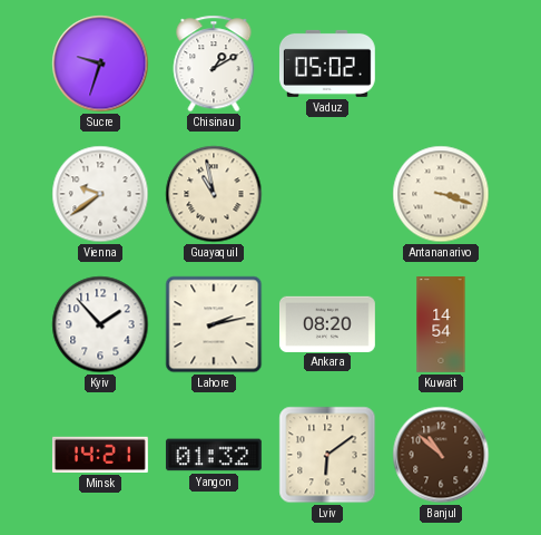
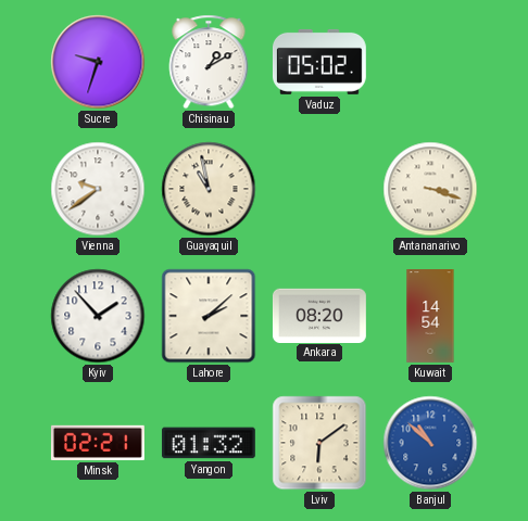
Lahore: 2:13 -> 2:08 (209, 316)
Minsk: 14:21 -> 02:21 (98, 443)
Banjul dial: brown -> blue (430, 443)
